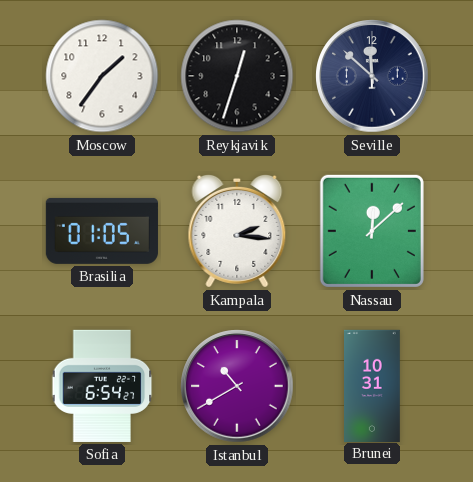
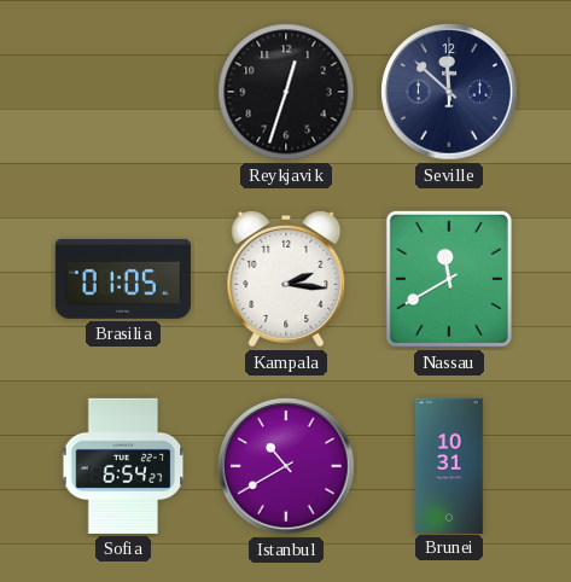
Moscow: 1:36 -> none (102, 76)
Nassau: 12:08 -> 11:40 (449, 279)
